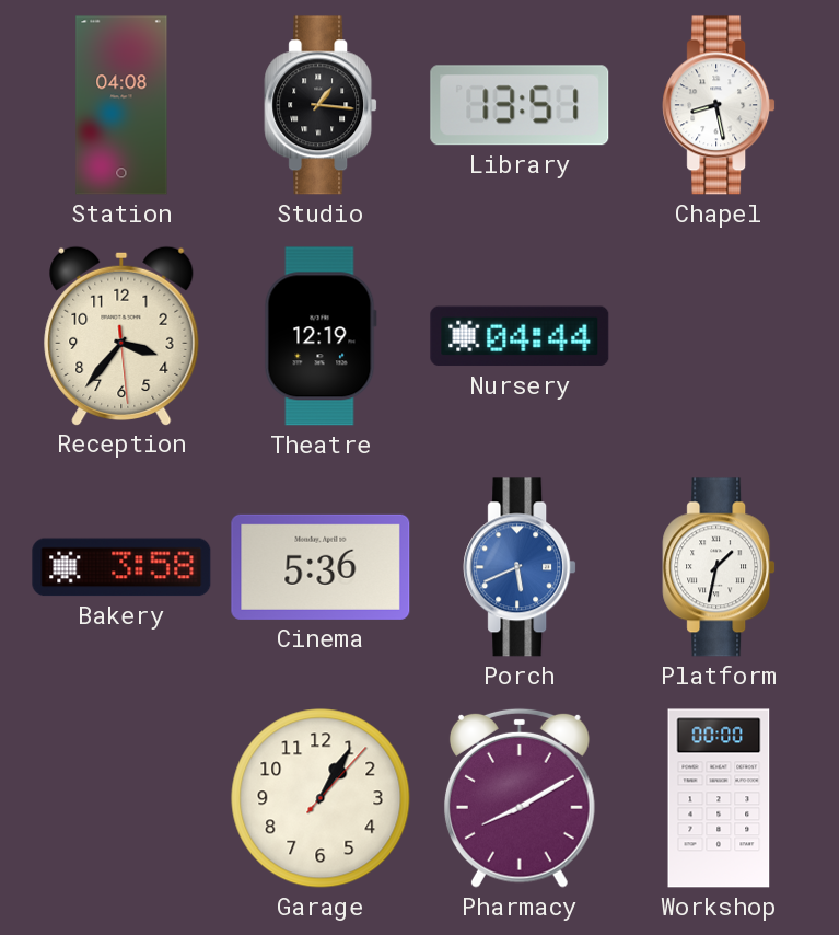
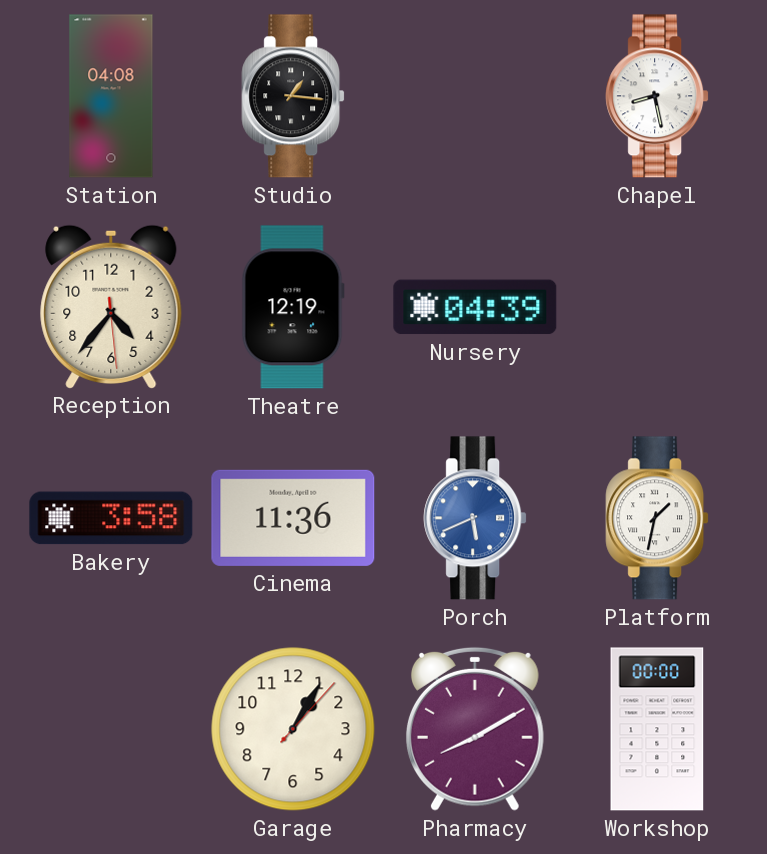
Library: 13:51 -> none (520, 105)
Reception: 3:36 -> 4:36 (111, 306)
Nursery: 04:44 -> 04:39 (475, 307)
Cinema: 5:36 -> 11:36 (293, 518)
